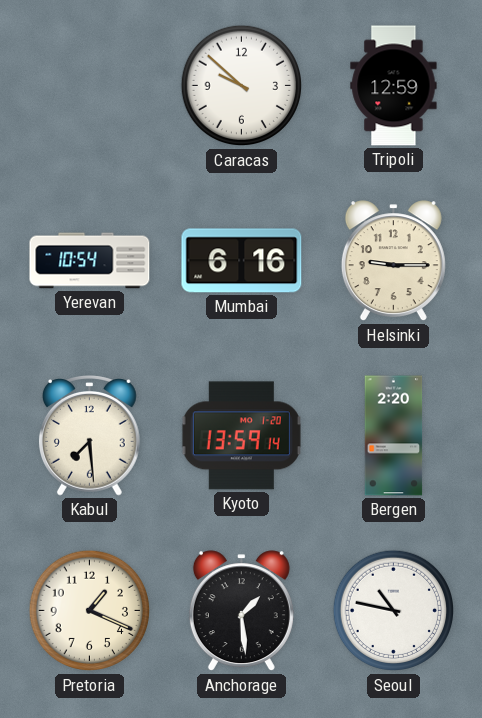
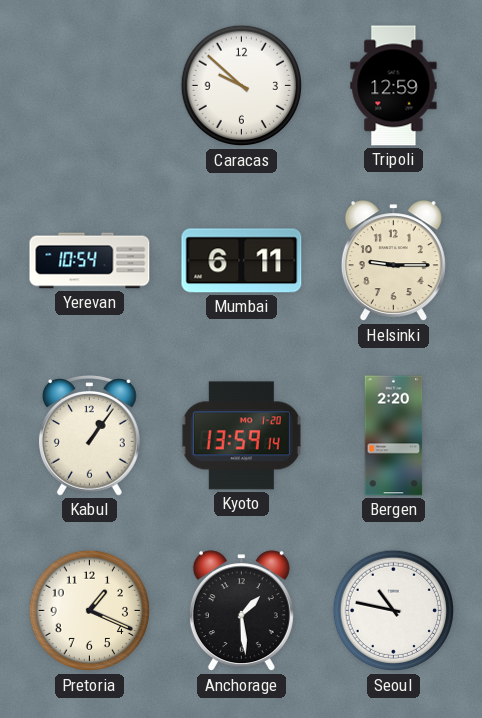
Mumbai: 6:16 -> 6:11 (242, 261)
Kabul: 7:29 -> 1:06 (89, 436)
